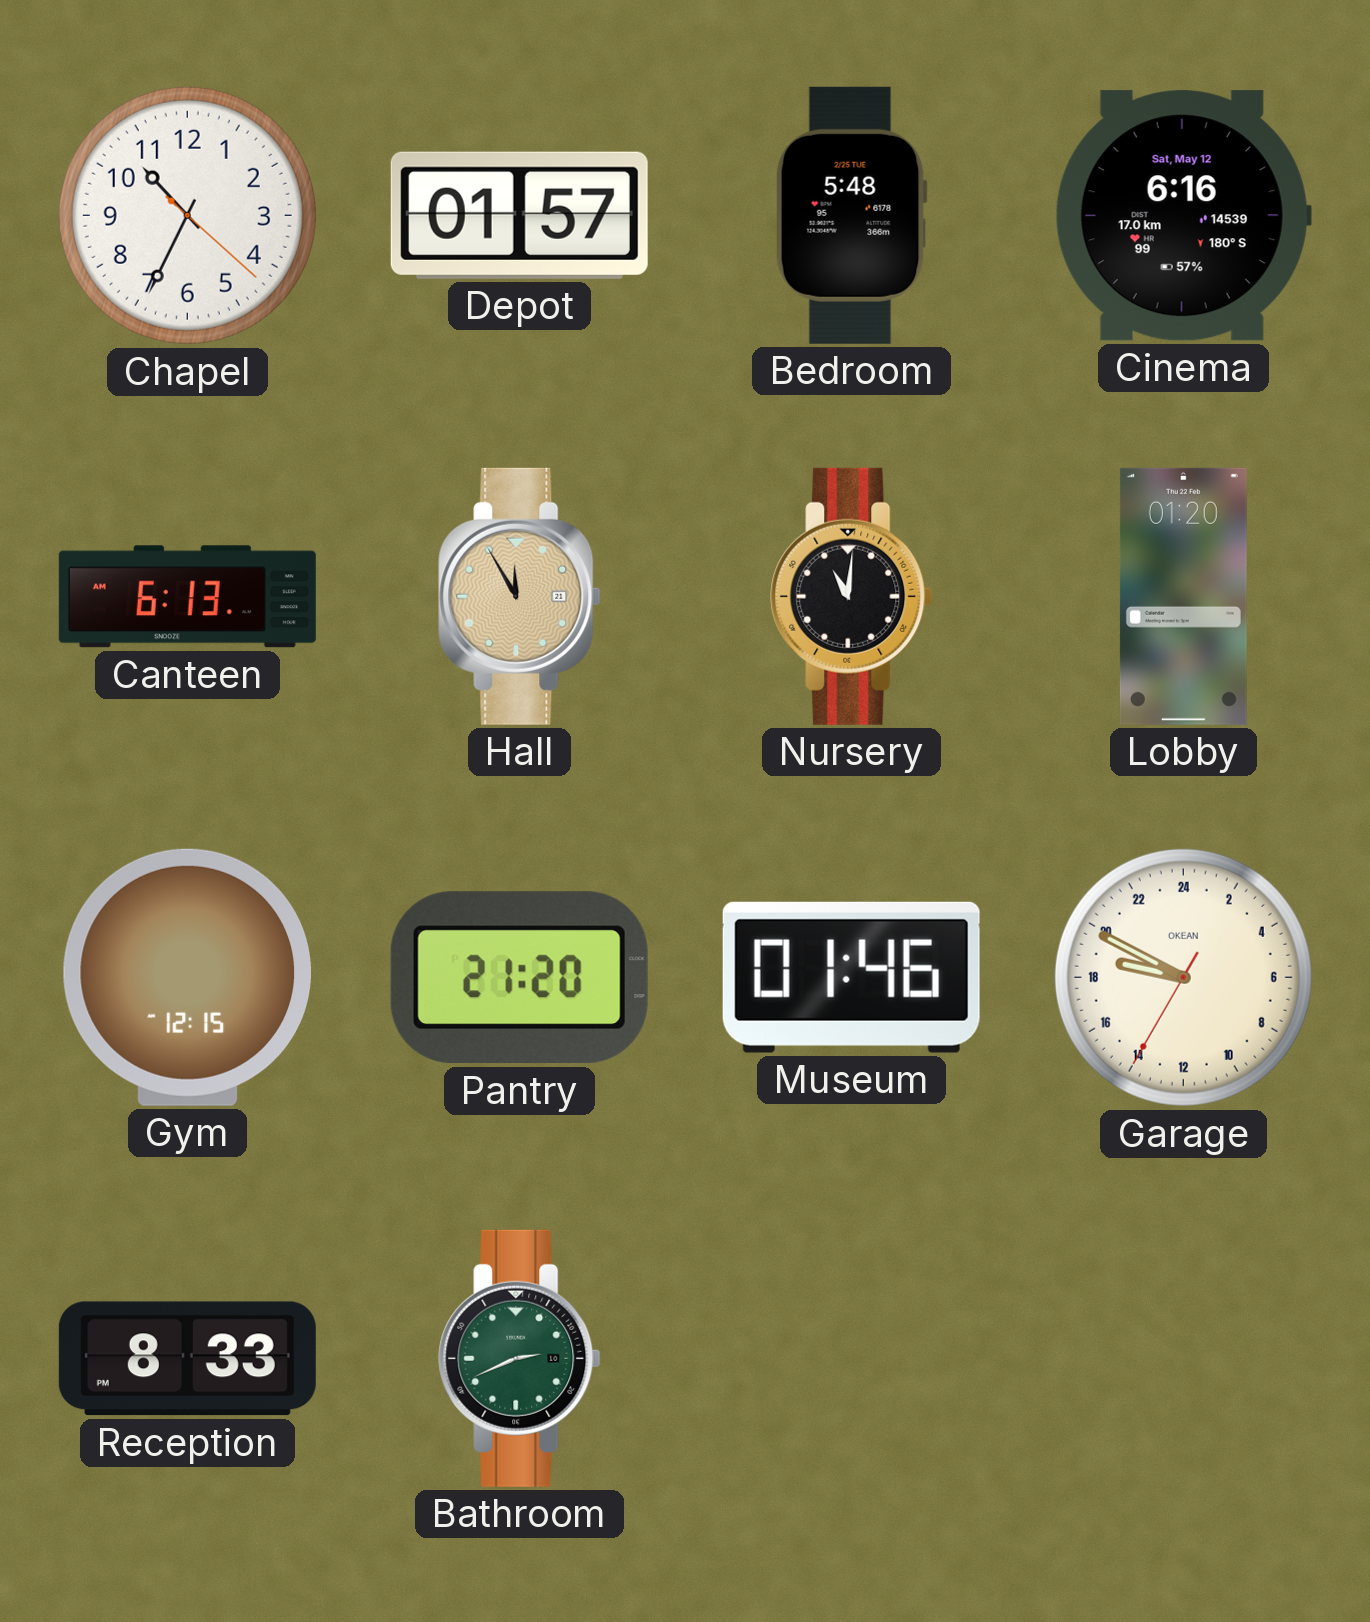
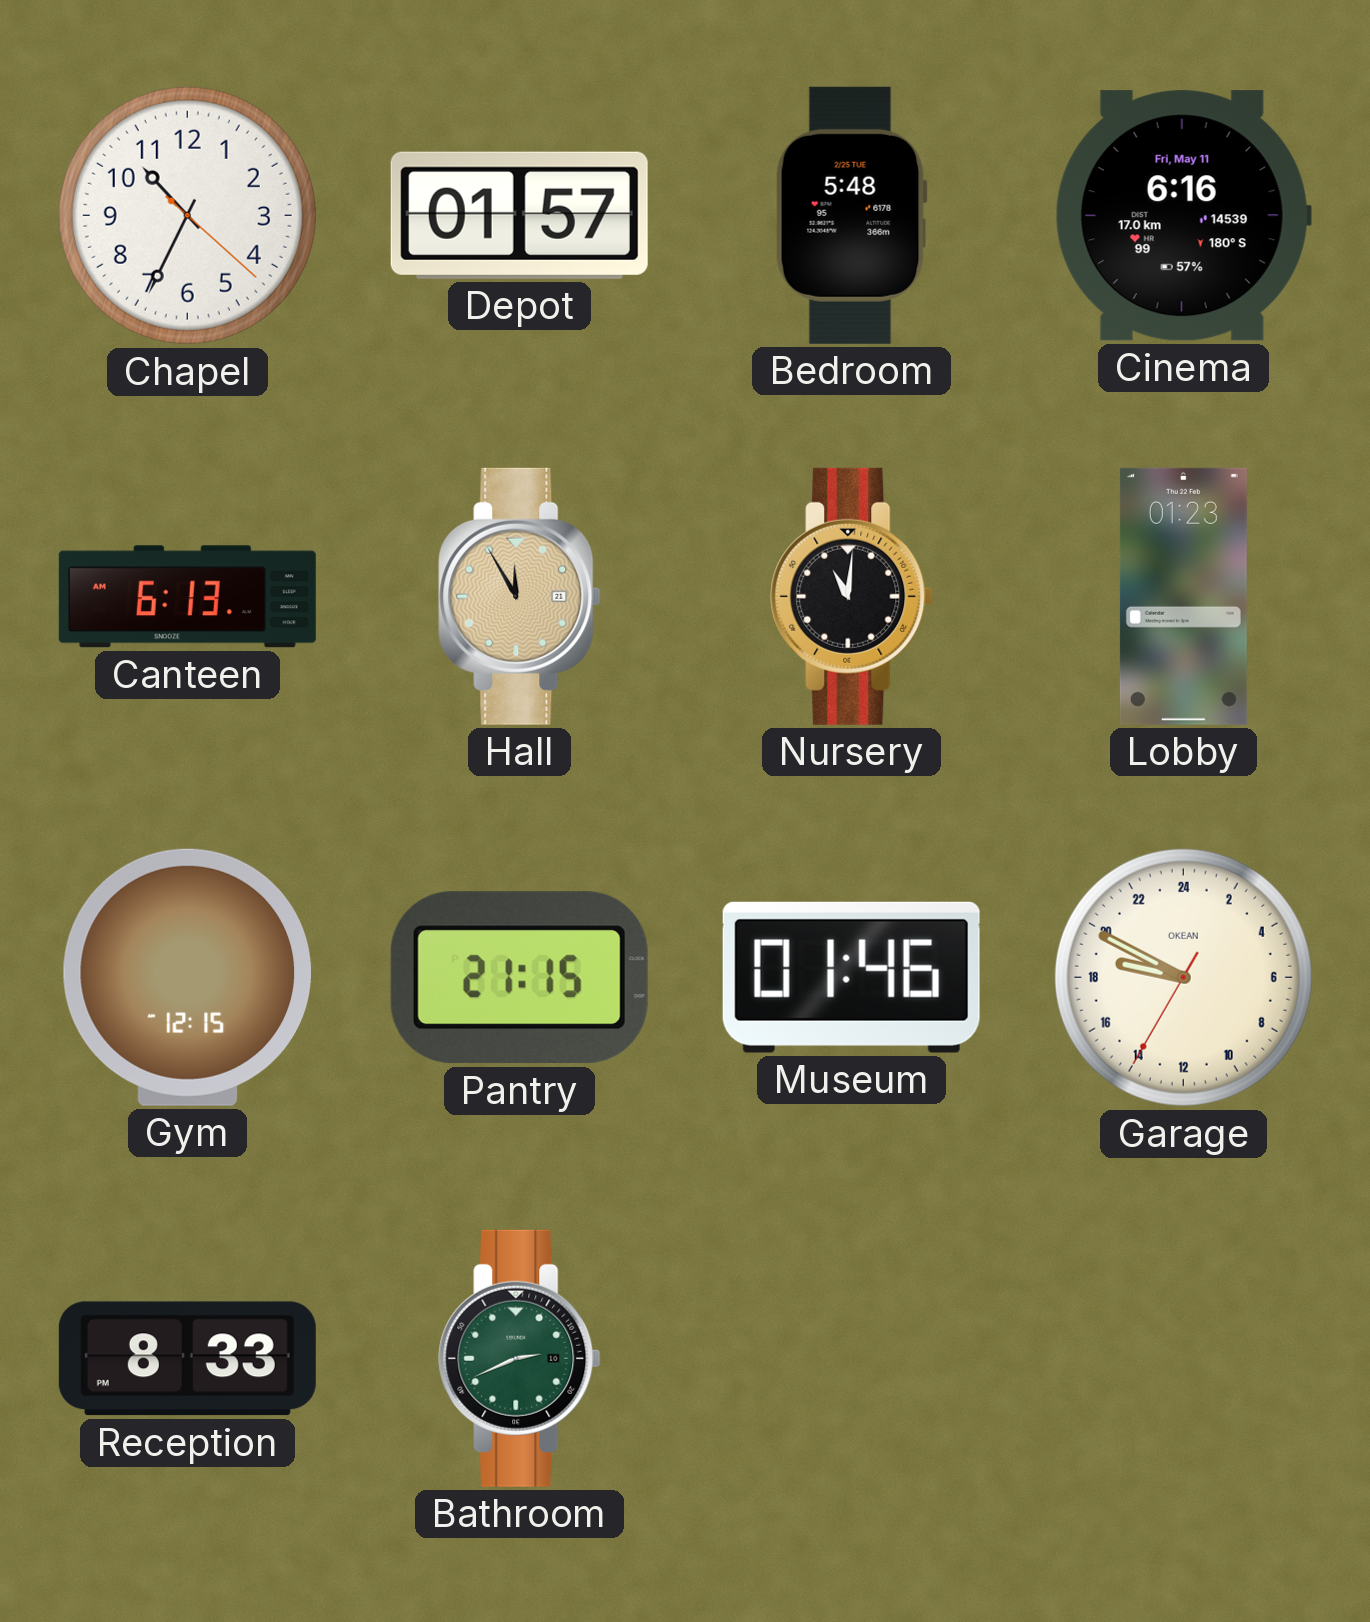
Cinema date: Sat, May 12 -> Fri, May 11 (1183, 216)
Lobby: 01:20 -> 01:23 (1183, 596)
Pantry: 21:20 -> 21:15 (519, 978)
